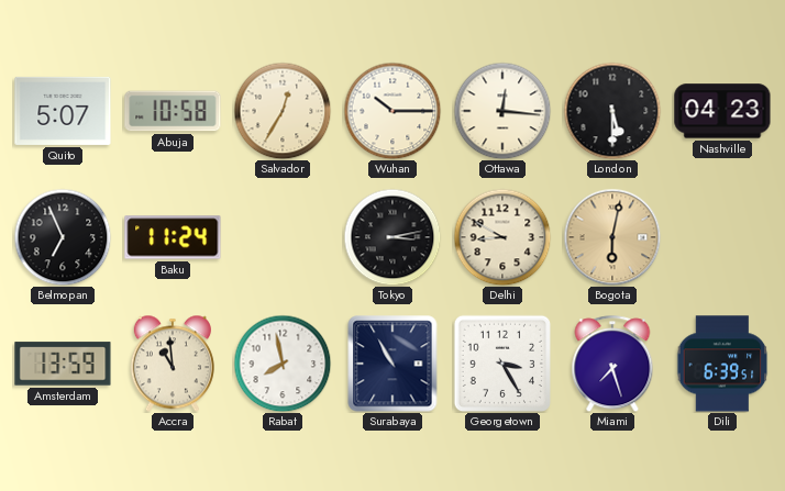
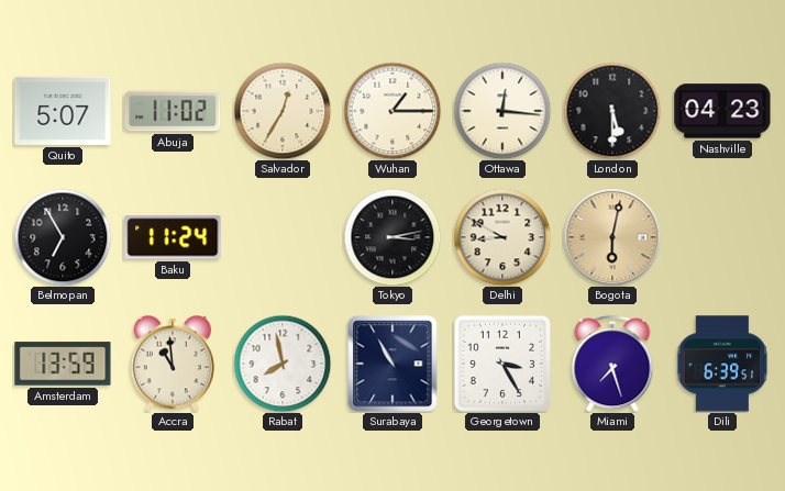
Abuja: 10:58 -> 11:02 (173, 111)
Wuhan: 10:15 -> 1:15 (393, 111)
Belmopan: 6:56 -> 6:55 (63, 237)
